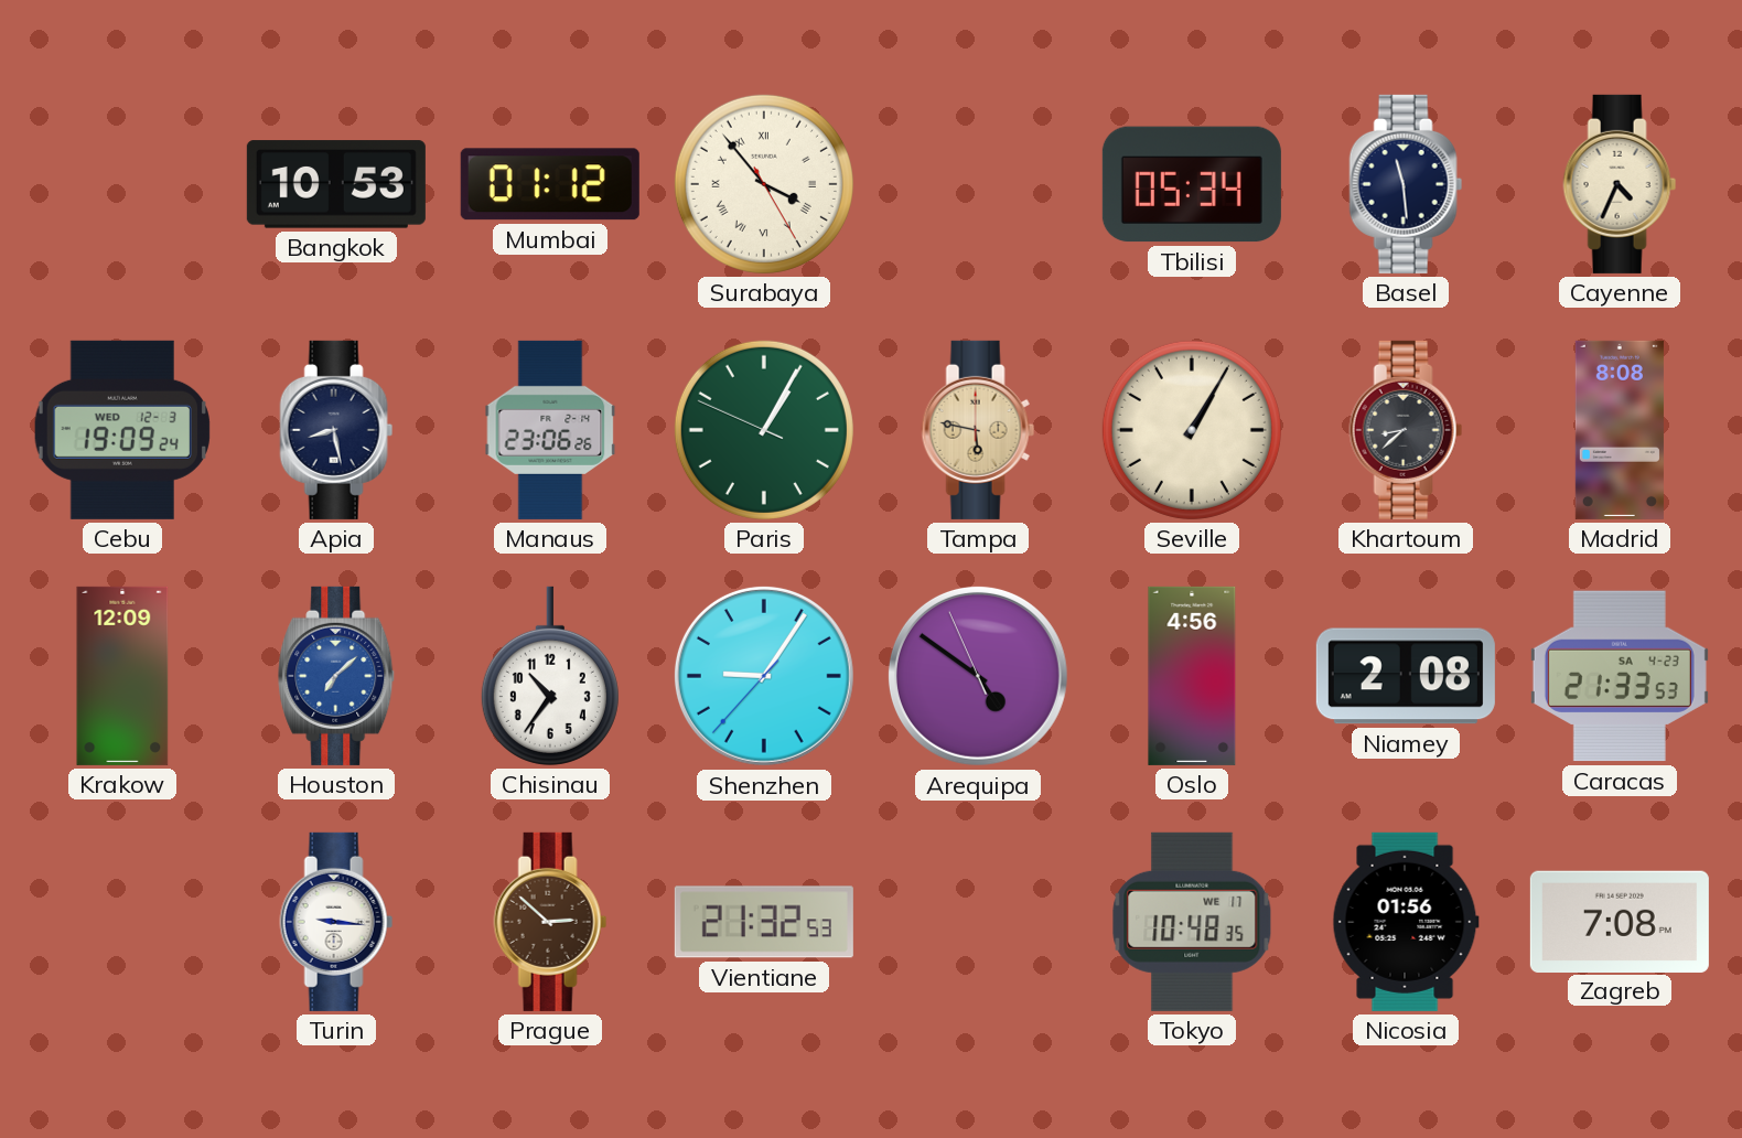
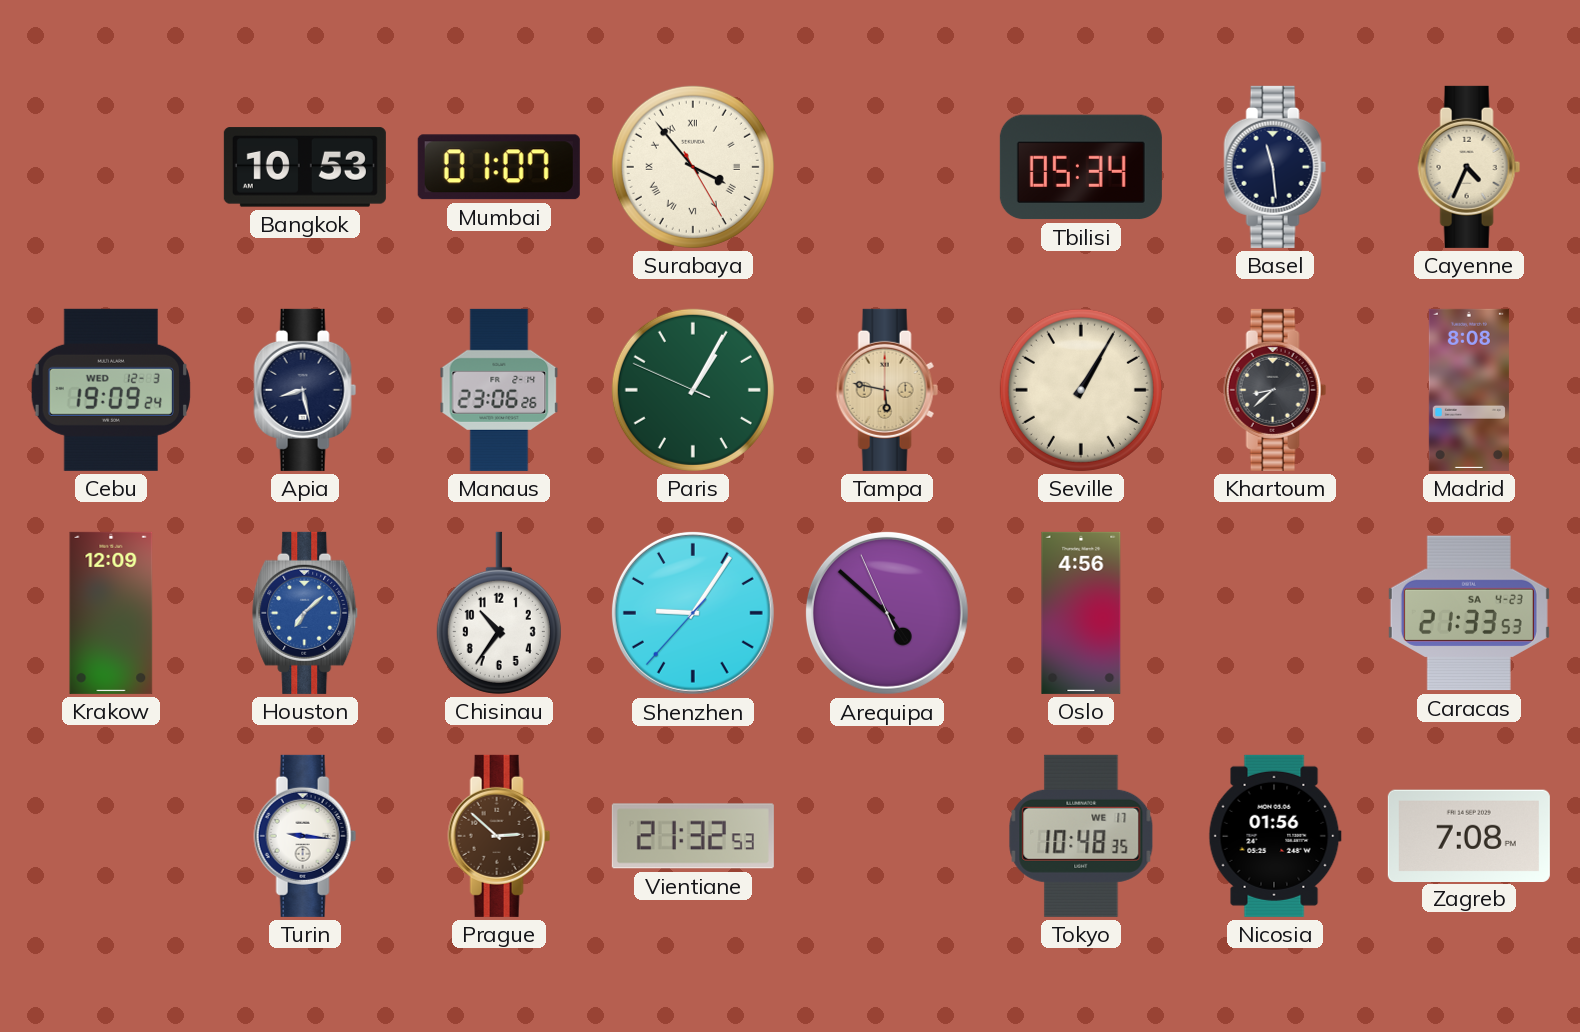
Mumbai: 01:12 -> 01:07 (499, 167)
Arequipa: 4:50 -> 4:51 (887, 613)
Niamey: 2:08 -> none (1406, 676)
